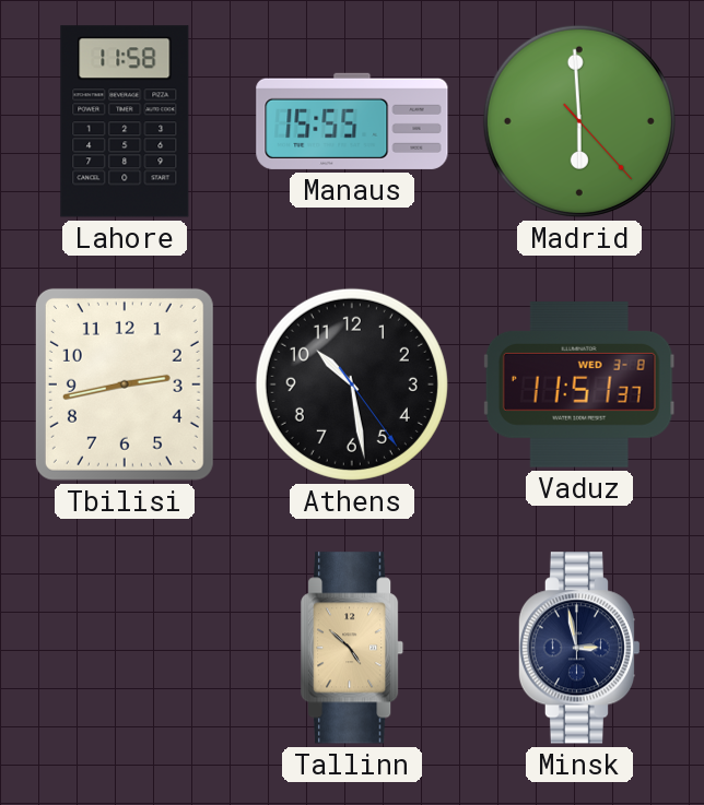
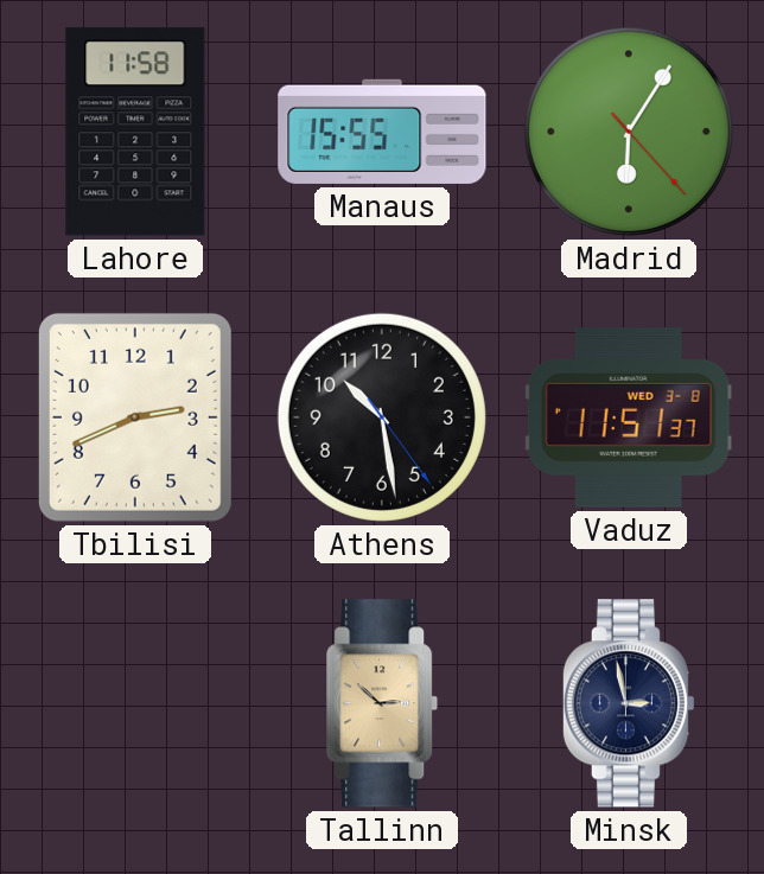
Madrid: 5:59 -> 6:05 (629, 132)
Tbilisi: 2:43 -> 2:41 (135, 417)
Tallinn: 4:52 -> 2:52 (383, 703)
